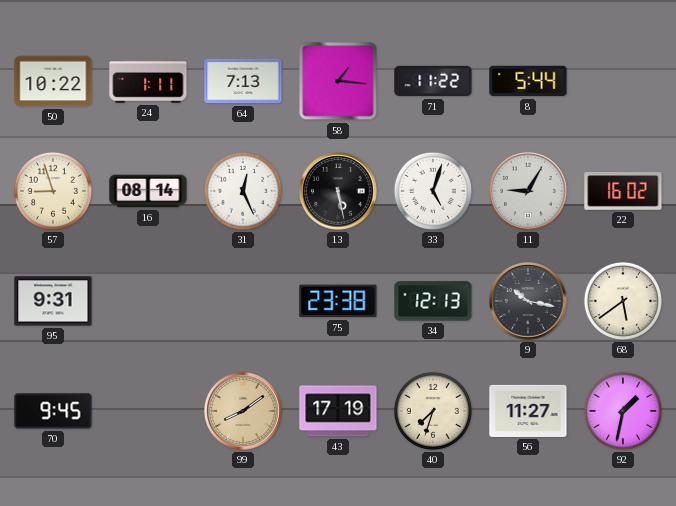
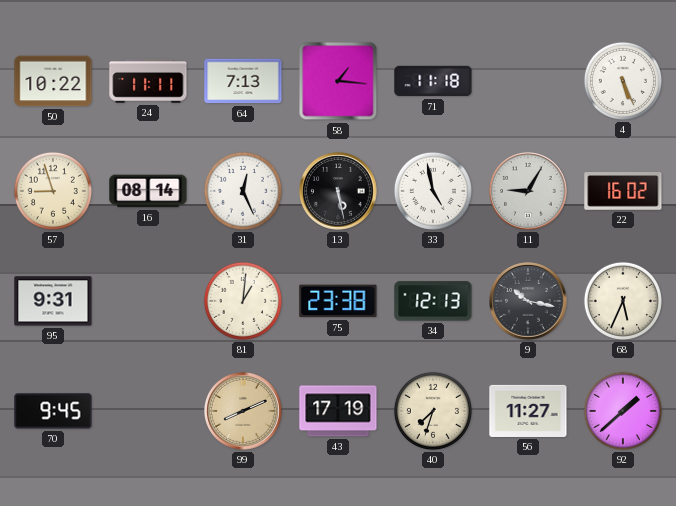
24: 1:11 -> 11:11 (148, 81)
71: 11:22 -> 11:18 (433, 81)
8: 5:44 -> none (528, 81)
4: none -> 5:26 (623, 81)
33: 5:03 -> 4:58 (433, 191)
81: none -> 1:01 (243, 301)
68: 5:39 -> 5:34 (623, 301)
99: 8:09 -> 8:11 (244, 412)
92: 1:32 -> 1:38 (623, 411)
